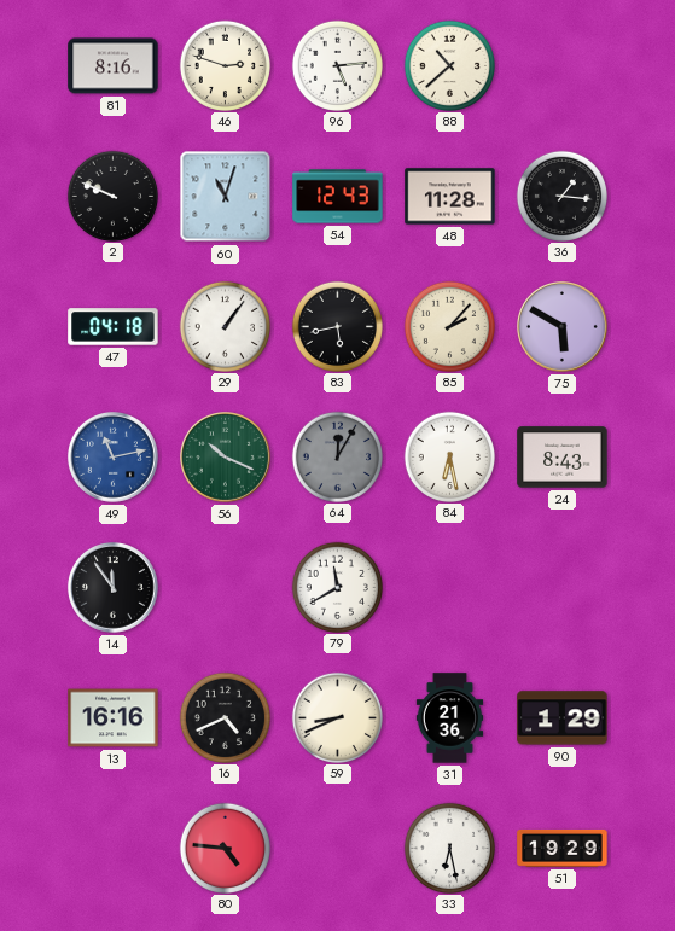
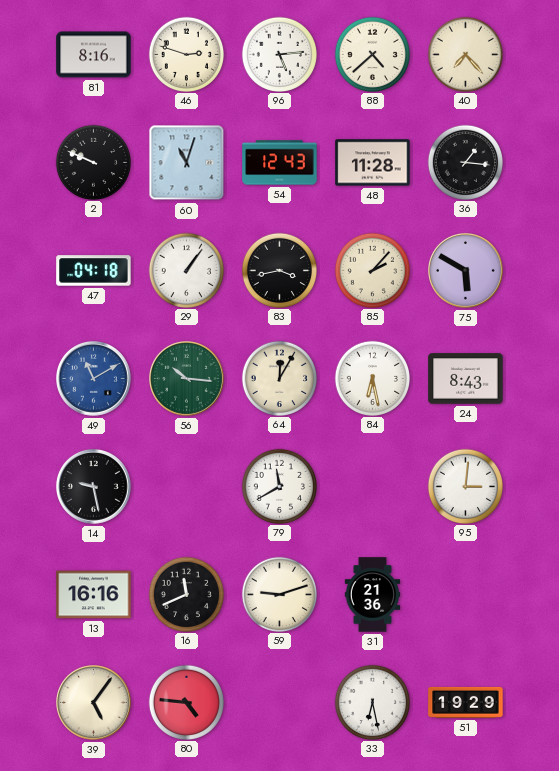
88: 10:38 -> 4:38 (372, 54)
40: none -> 7:23 (465, 54)
83: 5:43 -> 3:43 (279, 270)
49: 11:13 -> 11:10 (94, 379)
56: 10:19 -> 10:16 (187, 379)
64 dial: grey -> cream (279, 378)
14: 11:54 -> 9:28 (94, 487)
95: none -> 3:01 (465, 486)
16: 4:41 -> 11:41 (186, 594)
59: 8:41 -> 9:12 (279, 594)
90: 1:29 -> none (563, 718)
39: none -> 5:06 (94, 703)
